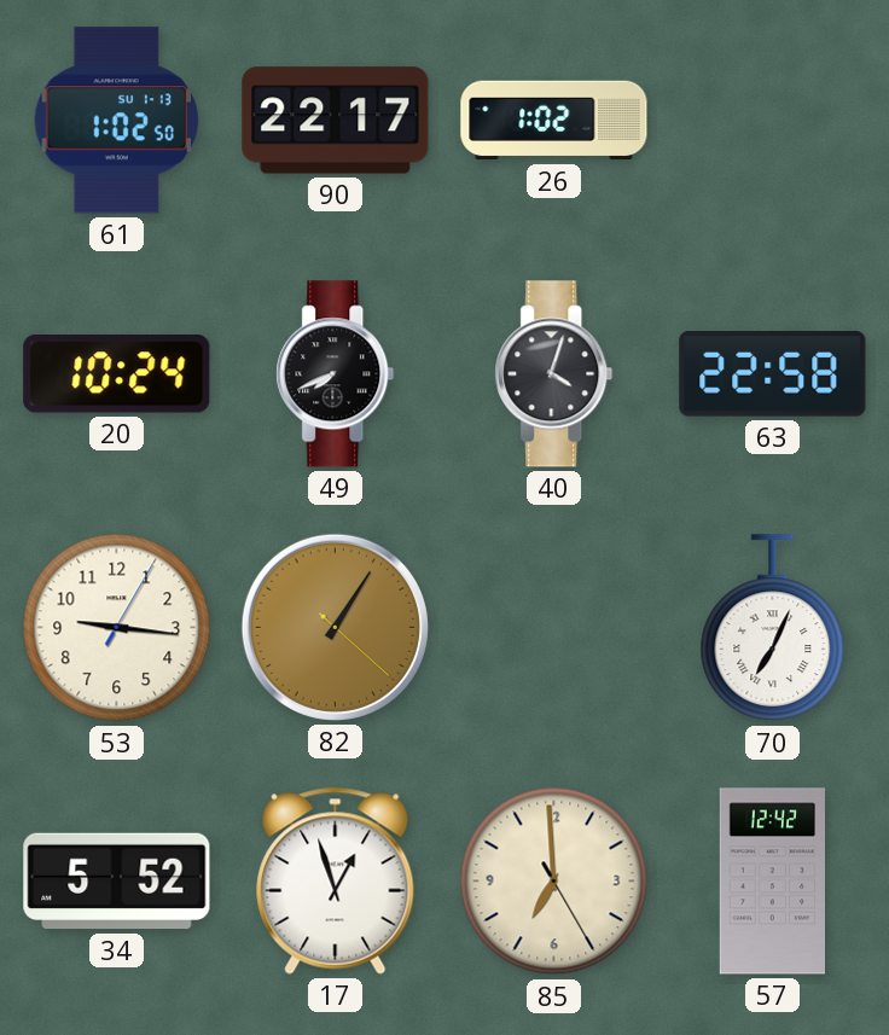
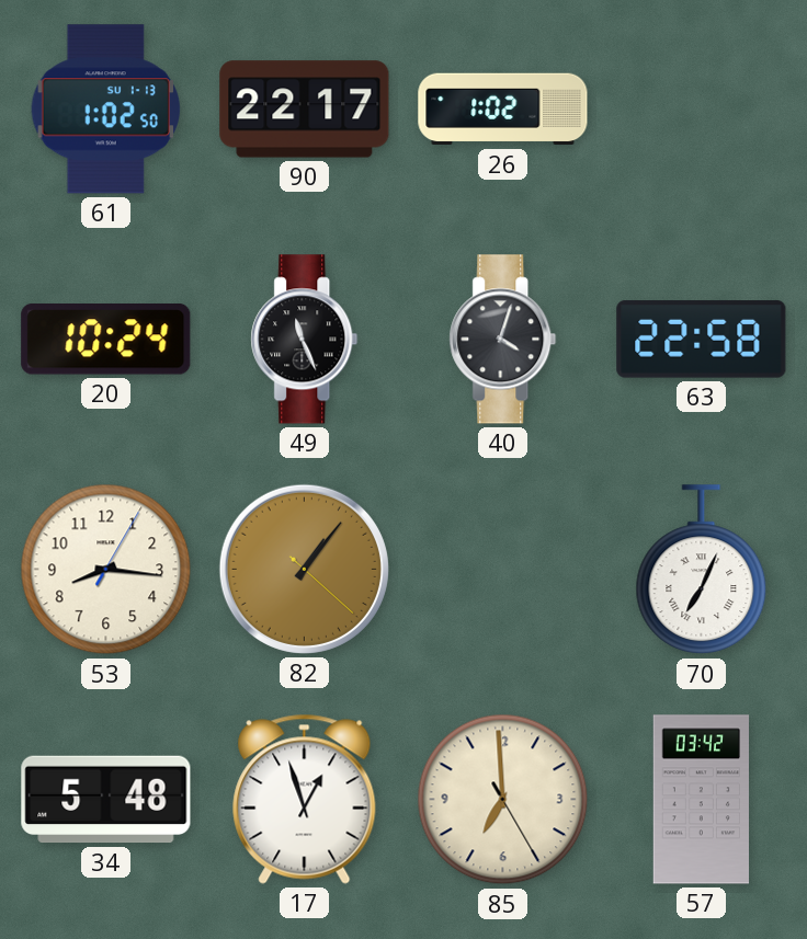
49: 7:41 -> 11:26 (305, 340)
53: 9:16 -> 8:16 (106, 570)
82: 1:05 -> 1:06 (304, 569)
34: 5:52 -> 5:48 (106, 800)
57: 12:42 -> 03:42 (701, 800)
